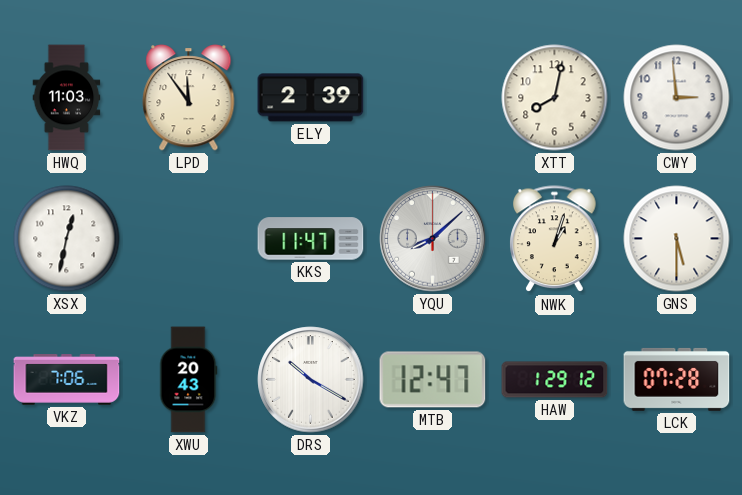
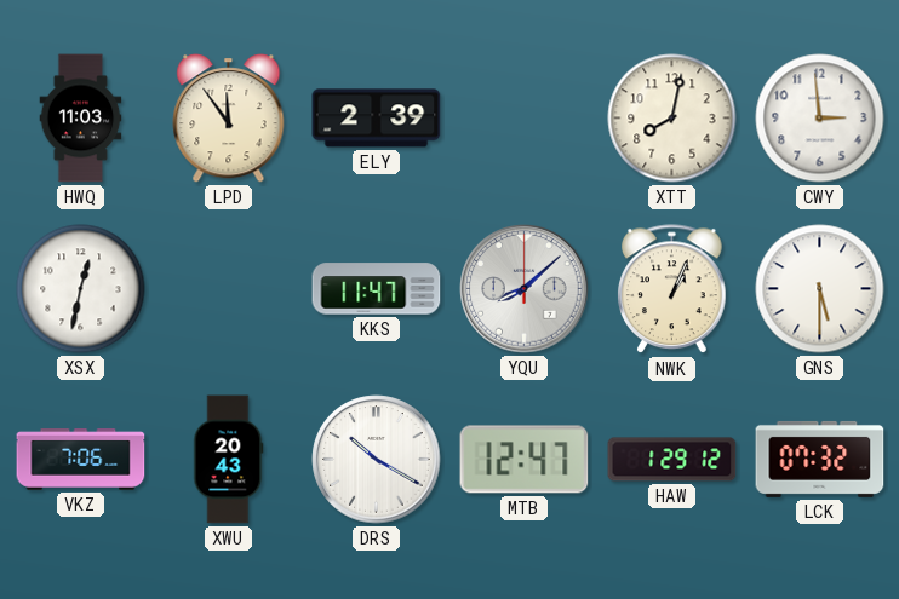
NWK: 1:03 -> 1:04 (672, 289)
LCK: 07:28 -> 07:32 (820, 459)
